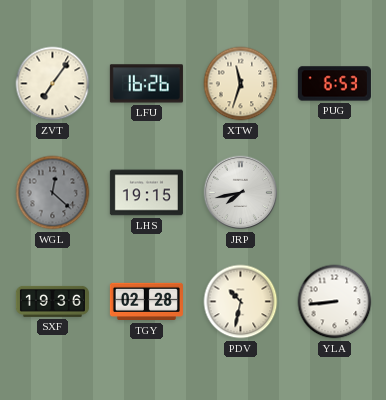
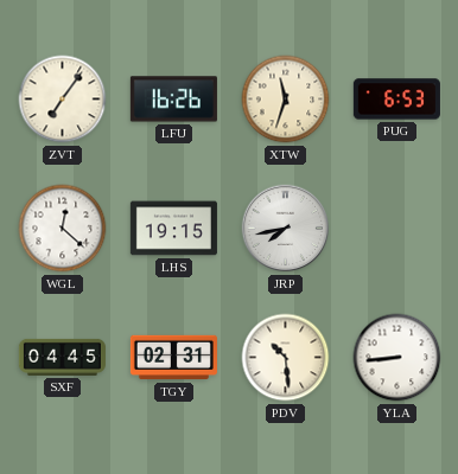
WGL dial: grey -> white (63, 229)
SXF: 19:36 -> 04:45 (62, 357)
TGY: 02:28 -> 02:31 (173, 358)
PDV: 10:32 -> 10:29 (286, 358)
